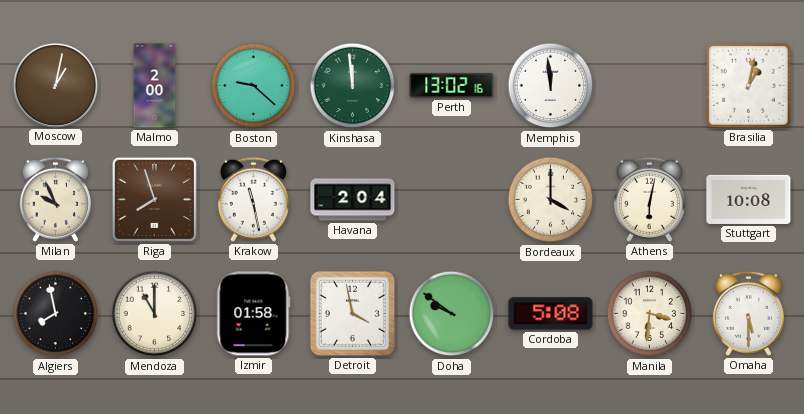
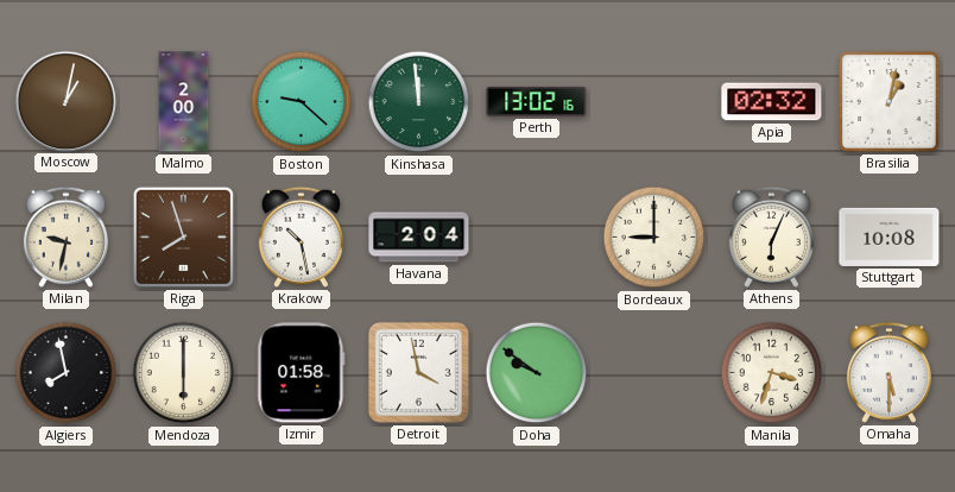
Memphis: 11:59 -> none (551, 86)
Apia: none -> 02:32 (772, 102)
Milan: 9:56 -> 9:32 (65, 236)
Krakow: 11:28 -> 10:28 (301, 236)
Bordeaux: 4:00 -> 9:00 (654, 238)
Athens: 6:02 -> 6:04 (771, 236)
Mendoza: 11:00 -> 6:00 (184, 373)
Cordoba: 5:08 -> none (551, 314)
Manila: 3:31 -> 3:33 (772, 373)
